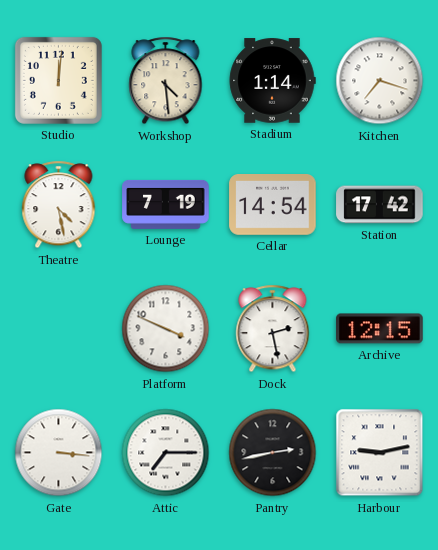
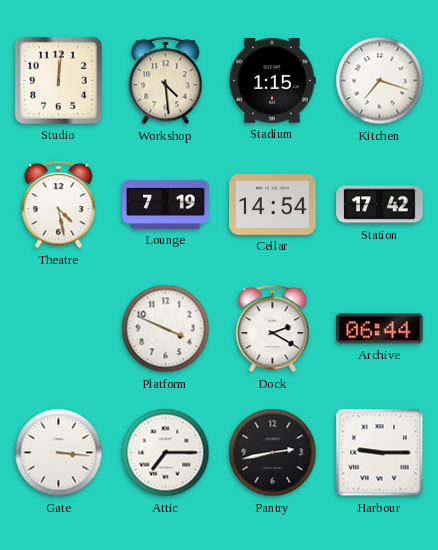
Stadium: 1:14 -> 1:15 (272, 81)
Dock: 2:28 -> 2:20 (273, 329)
Archive: 12:15 -> 06:44 (380, 329)
Harbour: 9:13 -> 9:15 (380, 453)
